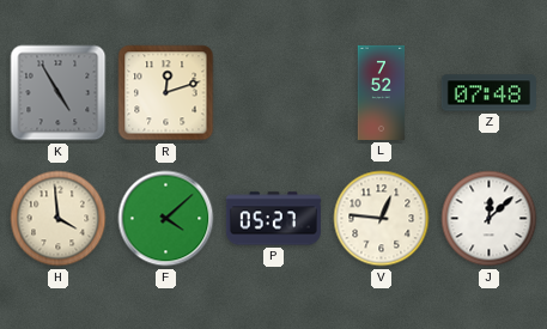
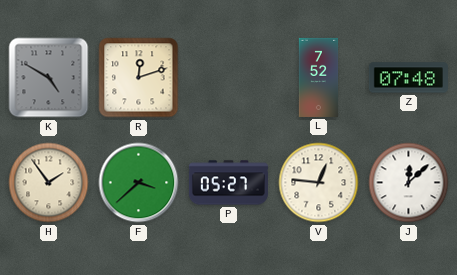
K: 4:55 -> 4:50 (49, 78)
H: 3:59 -> 1:54 (49, 183)
F: 4:08 -> 3:38 (139, 183)
